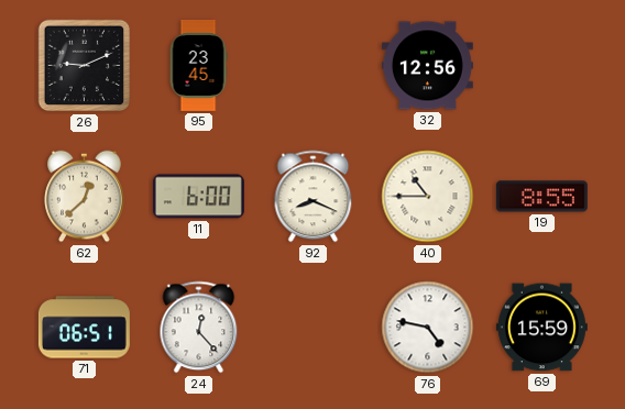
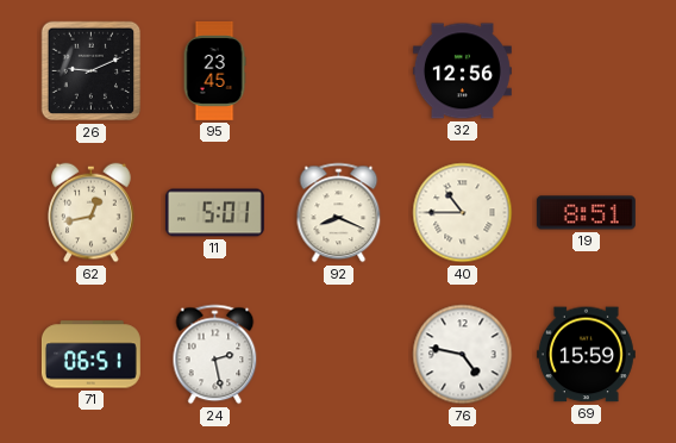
62: 12:38 -> 12:43 (92, 213)
11: 6:00 -> 5:01 (214, 213)
19: 8:55 -> 8:51 (586, 213)
24: 12:23 -> 2:28 (215, 355)
